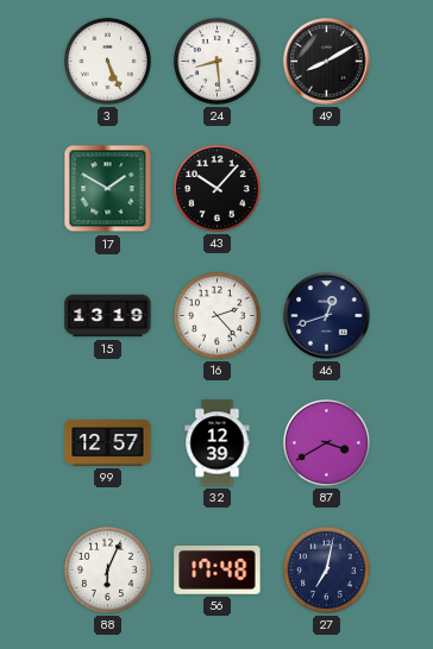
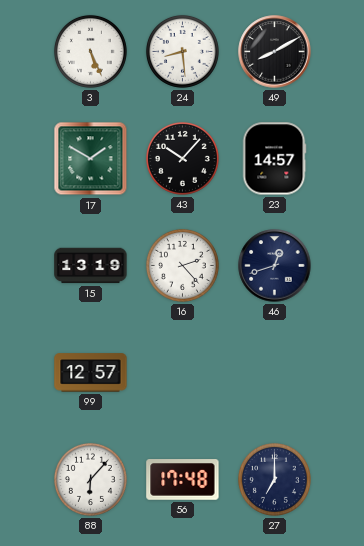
23: none -> 14:57 (274, 159)
32: 12:39 -> none (218, 443)
87: 3:40 -> none (326, 442)
88: 6:04 -> 6:07 (90, 479)
27: 7:02 -> 7:00 (274, 479)
